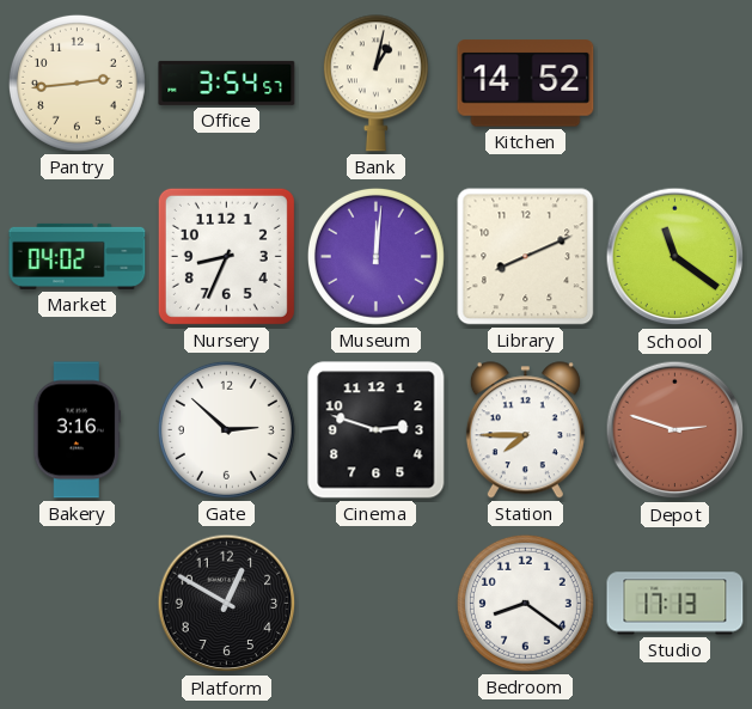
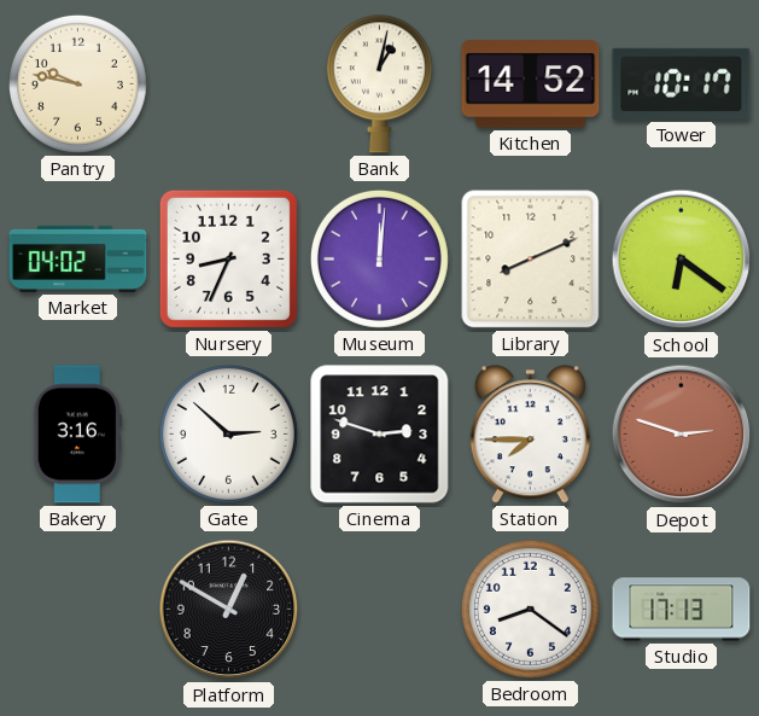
Pantry: 2:44 -> 9:47 (77, 83)
Office: 3:54 -> none (227, 82)
Tower: none -> 10:17 (682, 83)
School: 11:21 -> 6:21 (682, 260)
